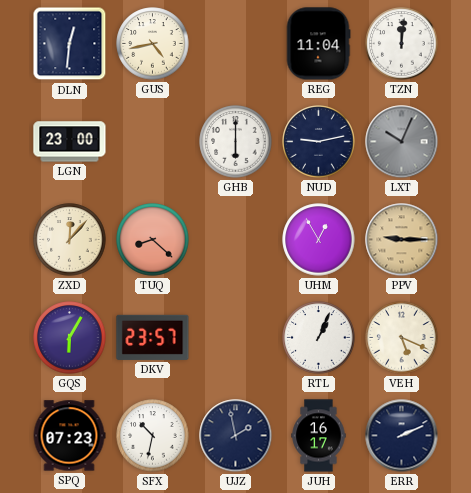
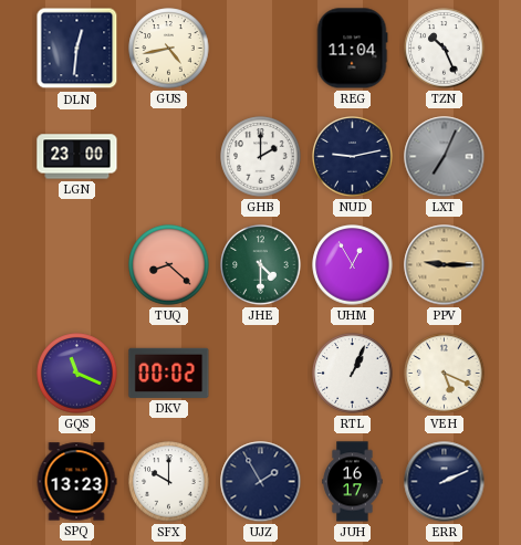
TZN: 12:01 -> 10:26 (445, 49)
GHB: 6:00 -> 2:00 (261, 157)
LXT: 10:04 -> 7:04 (445, 157)
ZXD: 12:07 -> none (70, 240)
JHE: none -> 4:30 (261, 265)
GQS: 6:05 -> 11:19 (77, 374)
DKV: 23:57 -> 00:02 (169, 373)
SPQ: 07:23 -> 13:23 (76, 482)
SFX: 10:32 -> 10:00 (169, 482)
UJZ: 1:58 -> 1:55 (261, 482)
